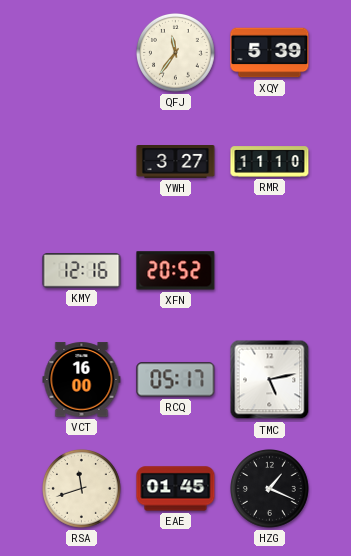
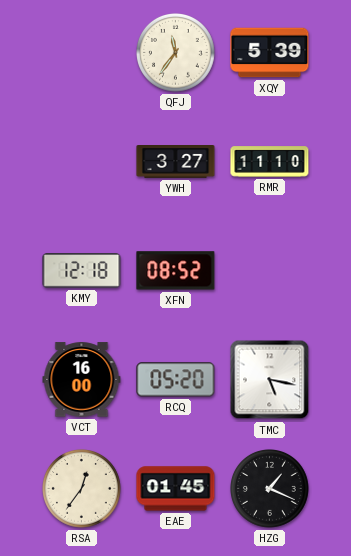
KMY: 12:16 -> 12:18 (82, 271)
XFN: 20:52 -> 08:52 (176, 271)
RCQ: 05:17 -> 05:20 (176, 380)
TMC: 5:13 -> 5:17 (270, 380)
RSA: 11:42 -> 12:36 (82, 489)
